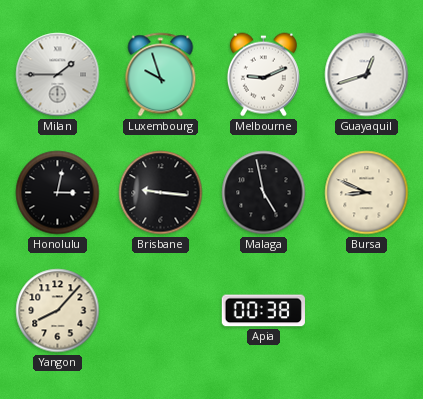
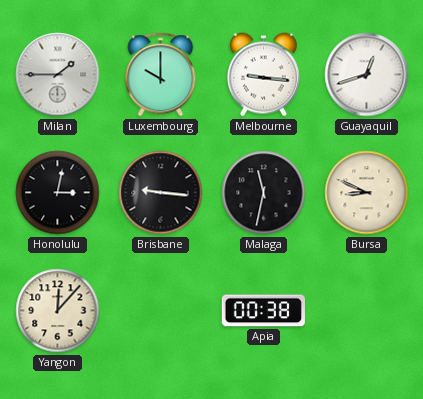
Luxembourg: 9:57 -> 10:00 (161, 75)
Melbourne: 9:11 -> 9:16 (263, 75)
Malaga: 4:58 -> 11:32 (264, 193)
Yangon: 8:07 -> 12:07 (58, 311)
